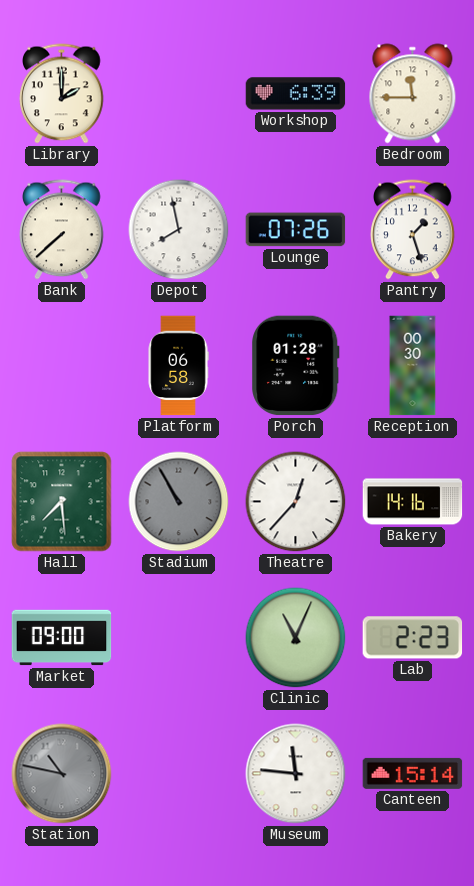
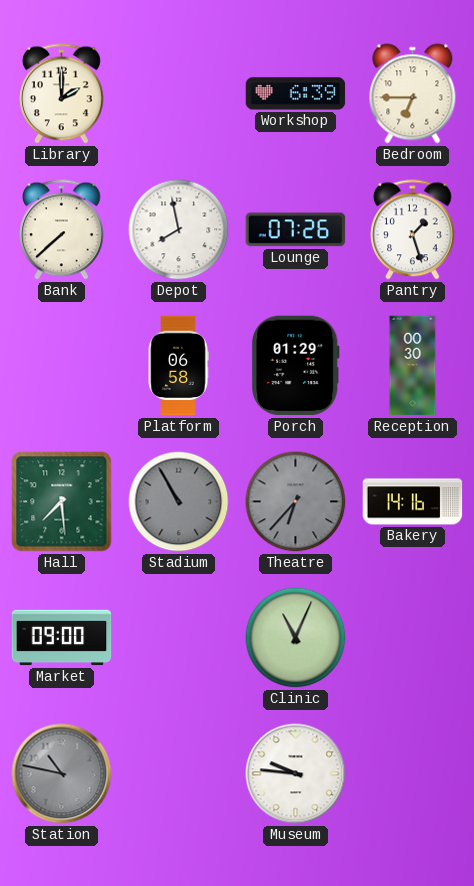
Bedroom: 11:45 -> 6:45 (413, 94)
Porch: 01:28 -> 01:29 (296, 366)
Theatre: 12:37 -> 6:37 (296, 502)
Theatre dial: white -> grey (296, 502)
Lab: 2:23 -> none (413, 638)
Museum: 11:46 -> 9:46 (296, 774)
Canteen: 15:14 -> none (413, 773)
